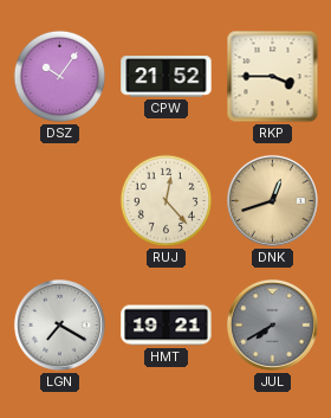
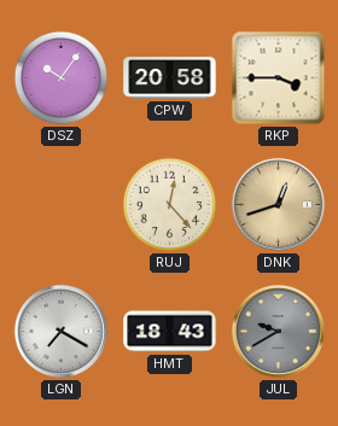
CPW: 21:52 -> 20:58 (170, 78)
HMT: 19:21 -> 18:43 (170, 332)
JUL: 7:40 -> 9:40 (278, 331)
